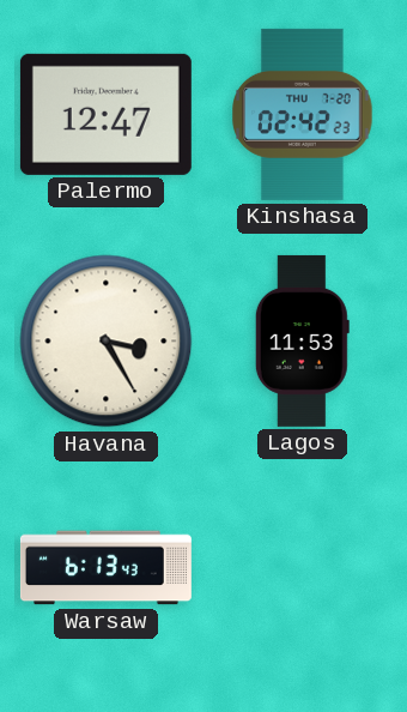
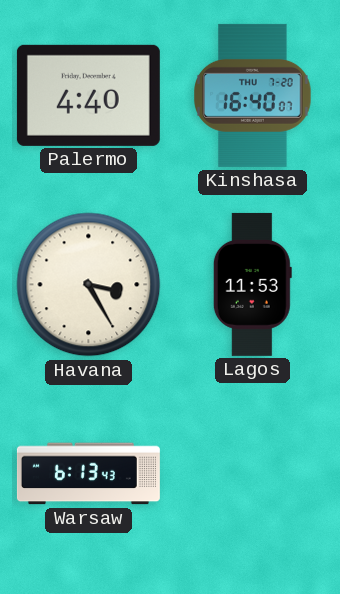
Palermo: 12:47 -> 4:40 (88, 95)
Kinshasa: 02:42 -> 16:40 (253, 95)
